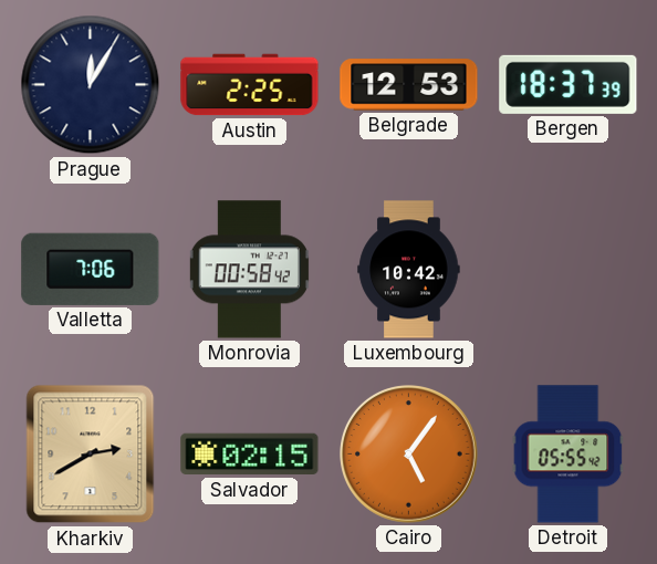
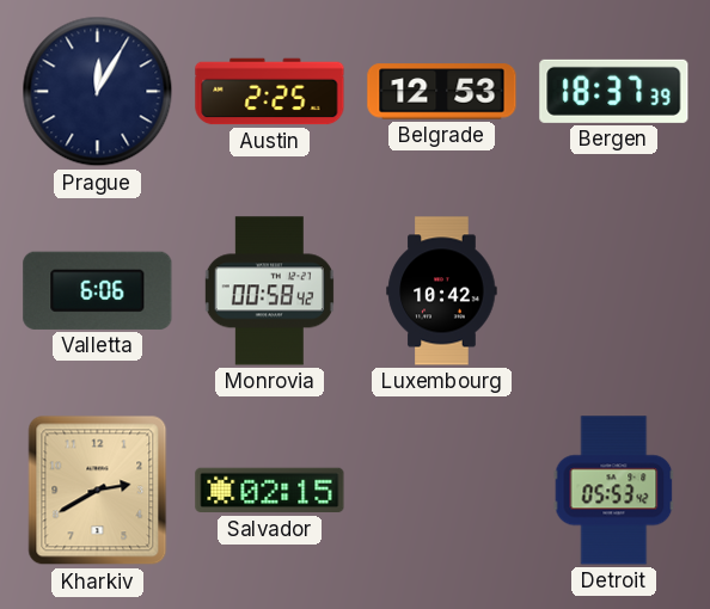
Valletta: 7:06 -> 6:06 (98, 290)
Cairo: 5:06 -> none (409, 455)
Detroit: 05:55 -> 05:53 (614, 491)
